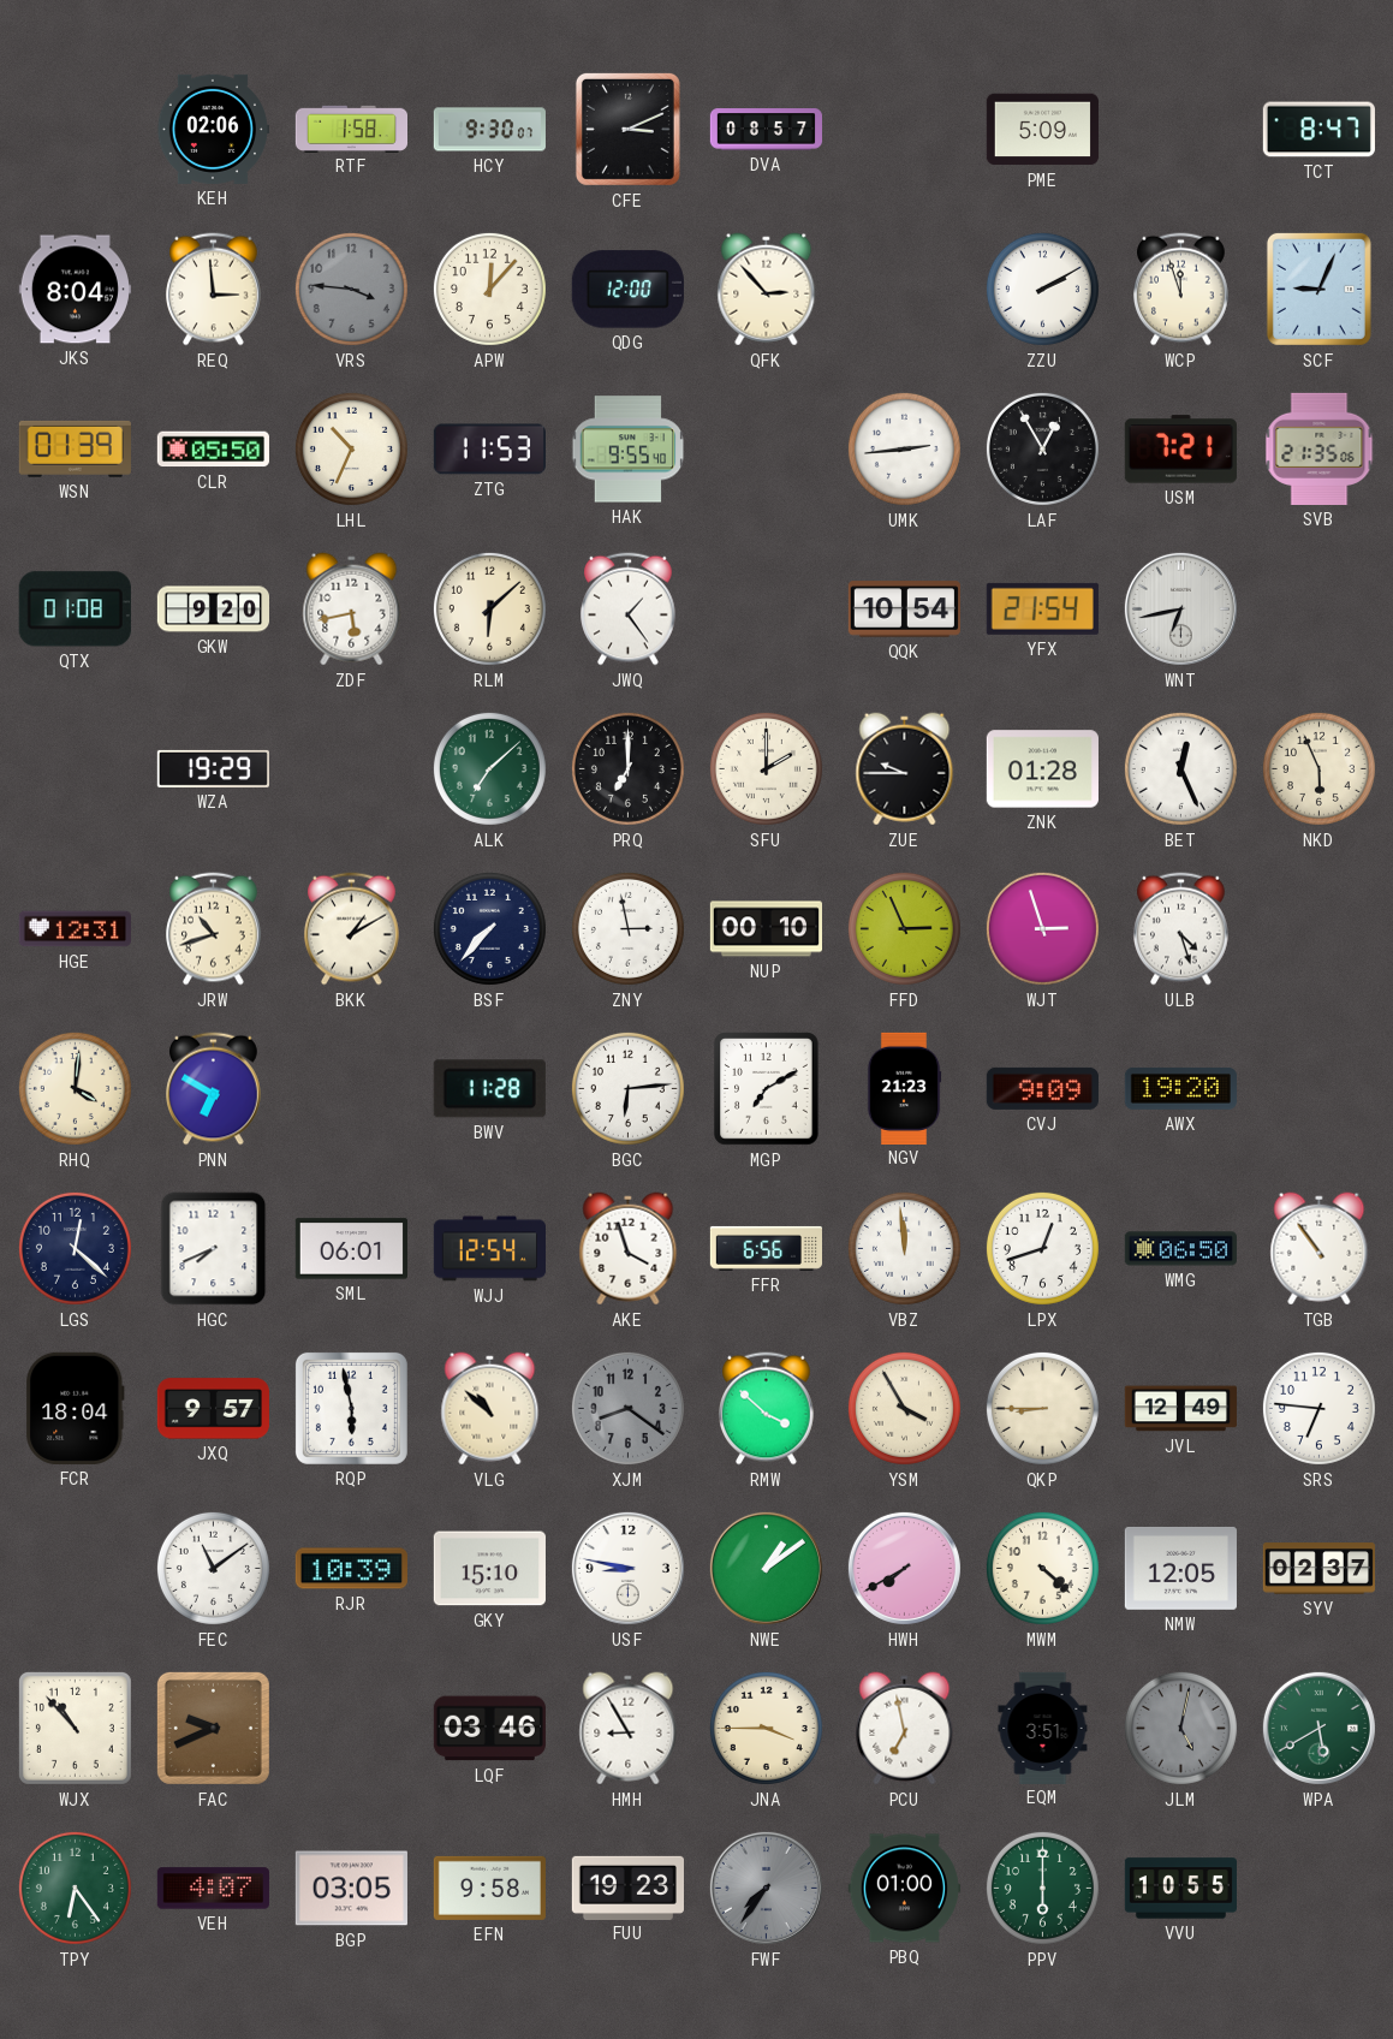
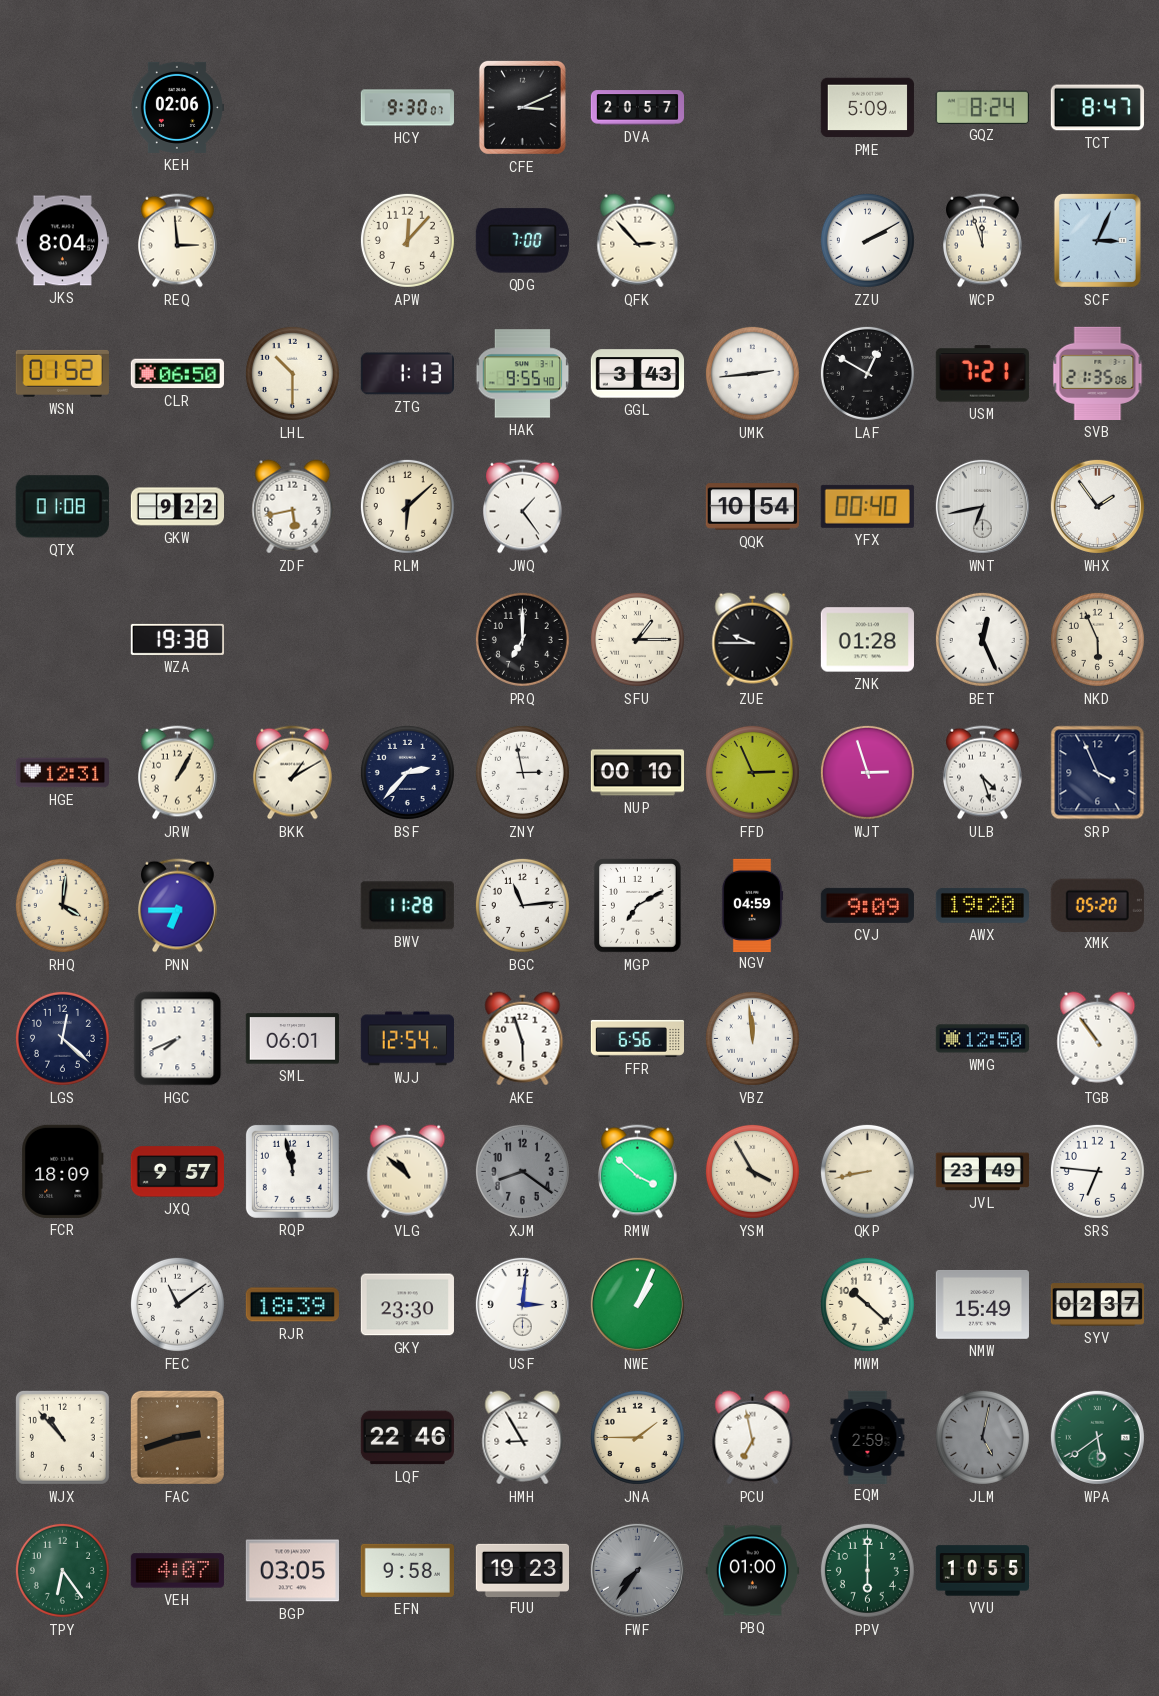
RTF: 1:58 -> none (351, 129)
DVA: 08:57 -> 20:57 (637, 108)
GQZ: none -> 8:24 (982, 107)
VRS: 3:46 -> none (351, 289)
QDG: 12:00 -> 7:00 (522, 241)
SCF: 9:04 -> 3:04 (1097, 240)
WSN: 01:39 -> 01:52 (62, 373)
CLR: 05:50 -> 06:50 (177, 374)
LHL: 10:34 -> 10:30 (292, 373)
ZTG: 11:53 -> 1:13 (407, 374)
GGL: none -> 3:43 (637, 374)
LAF: 12:55 -> 12:50 (867, 373)
GKW: 9:20 -> 9:22 (177, 507)
YFX: 21:54 -> 00:40 (867, 506)
WHX: none -> 1:54 (1097, 506)
WZA: 19:29 -> 19:38 (177, 639)
ALK: 7:08 -> none (489, 768)
SFU: 2:00 -> 1:15 (637, 639)
JRW: 10:42 -> 1:05 (178, 773)
BSF: 7:37 -> 2:37 (407, 772)
SRP: none -> 3:56 (1098, 773)
PNN: 6:50 -> 6:45 (178, 906)
BGC: 6:14 -> 11:14 (522, 905)
NGV: 21:23 -> 04:59 (752, 905)
XMK: none -> 05:20 (1097, 905)
AKE: 3:57 -> 5:57 (523, 1039)
LPX: 12:42 -> none (1042, 1248)
WMG: 06:50 -> 12:50 (982, 1039)
FCR: 18:04 -> 18:09 (63, 1171)
RQP: 5:58 -> 11:58 (292, 1171)
QKP: 8:45 -> 8:43 (867, 1171)
JVL: 12:49 -> 23:49 (982, 1172)
RJR: 10:39 -> 18:39 (292, 1305)
GKY: 15:10 -> 23:30 (407, 1305)
USF: 8:47 -> 3:01 (522, 1304)
NWE: 1:09 -> 1:04 (637, 1304)
HWH: 7:40 -> none (904, 1568)
MWM: 4:22 -> 10:22 (867, 1304)
NMW: 12:05 -> 15:49 (982, 1304)
FAC: 9:41 -> 2:42 (177, 1437)
LQF: 03:46 -> 22:46 (407, 1438)
JNA: 3:45 -> 1:45 (637, 1437)
EQM: 3:51 -> 2:59 (868, 1437)
WPA: 5:40 -> 5:39 (1097, 1437)
